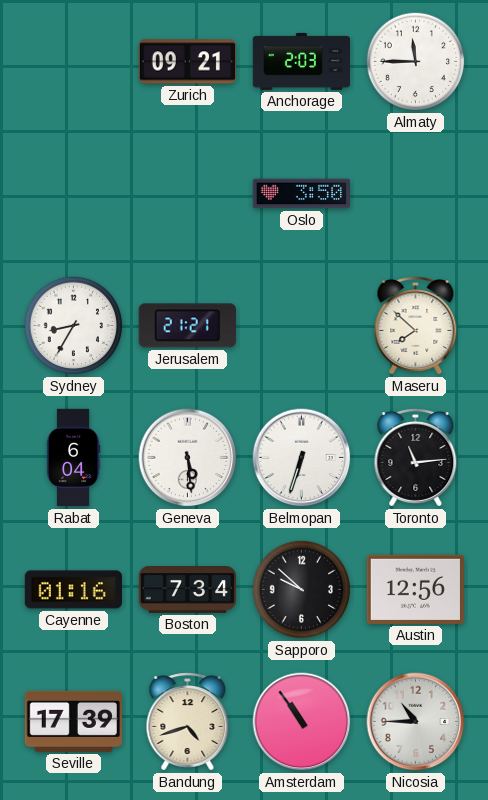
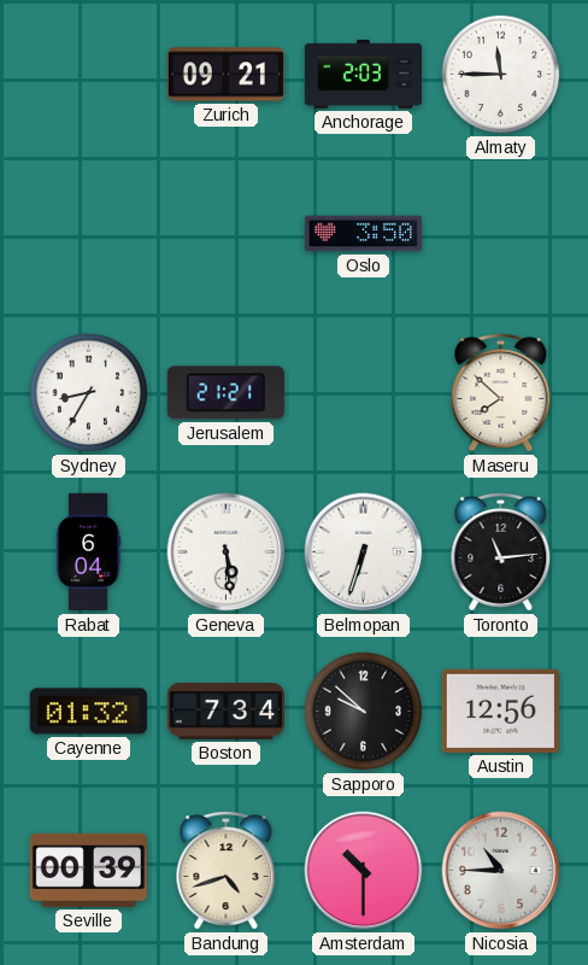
Cayenne: 01:16 -> 01:32 (88, 712)
Seville: 17:39 -> 00:39 (88, 870)
Amsterdam: 10:54 -> 10:30 (364, 871)
